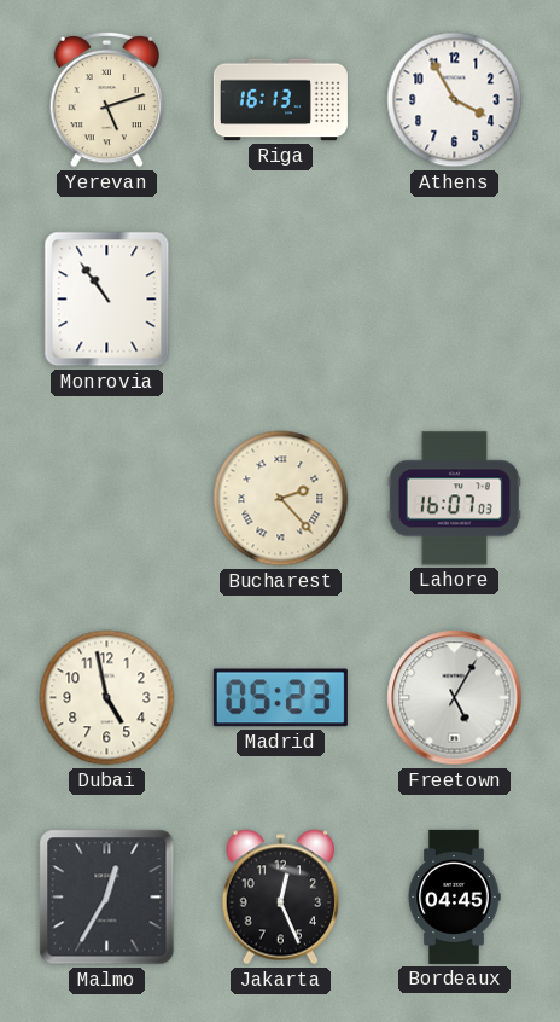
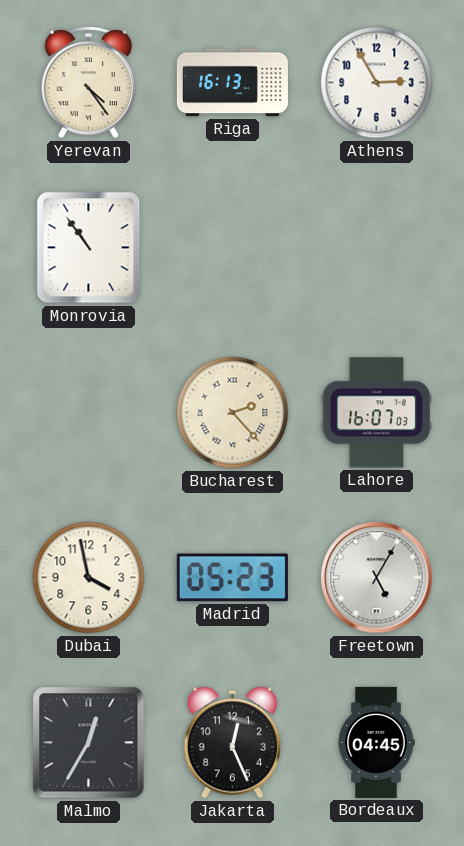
Yerevan: 5:12 -> 4:24 (89, 82)
Athens: 3:55 -> 2:55 (377, 83)
Dubai: 4:58 -> 3:58 (89, 578)
